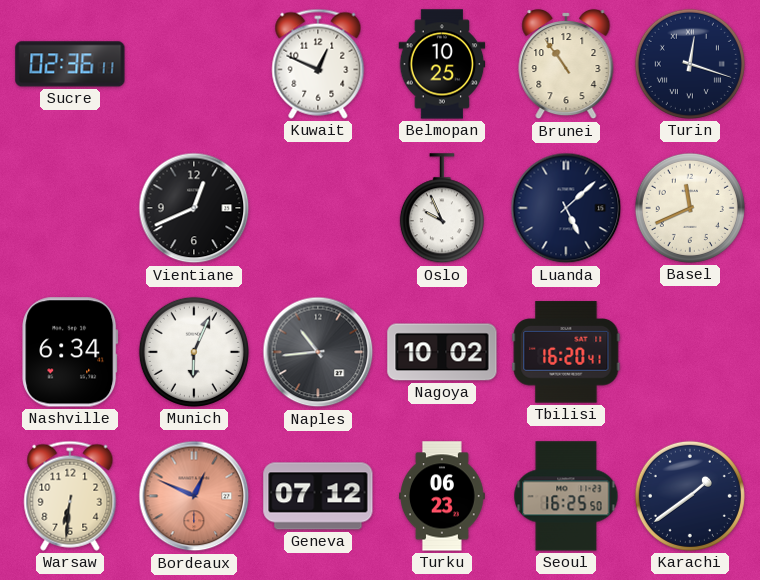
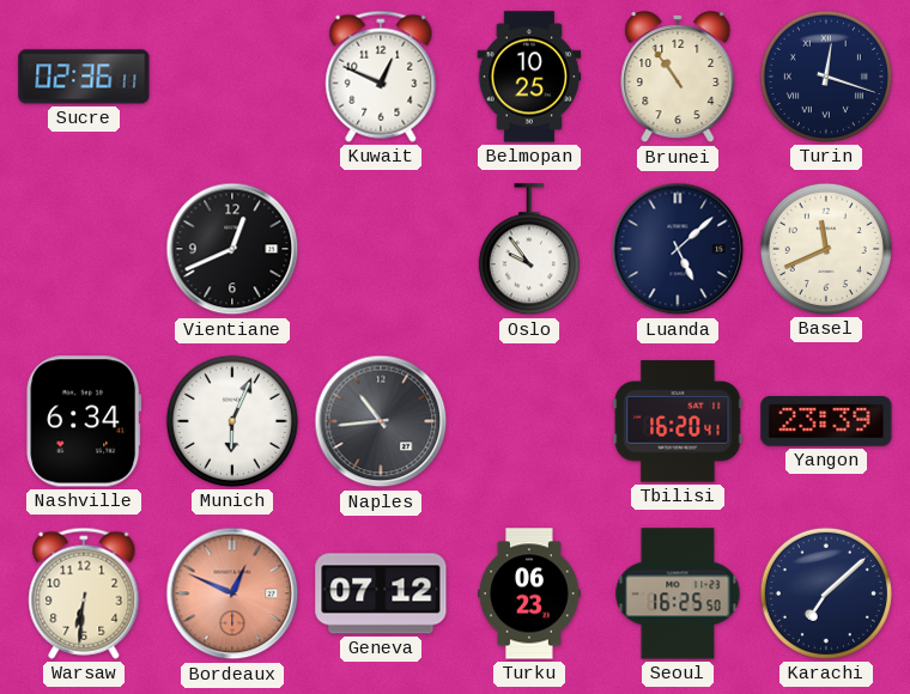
Oslo: 9:56 -> 9:54 (529, 250)
Nagoya: 10:02 -> none (442, 352)
Yangon: none -> 23:39 (826, 421)
Karachi: 1:39 -> 7:08 (826, 593)
